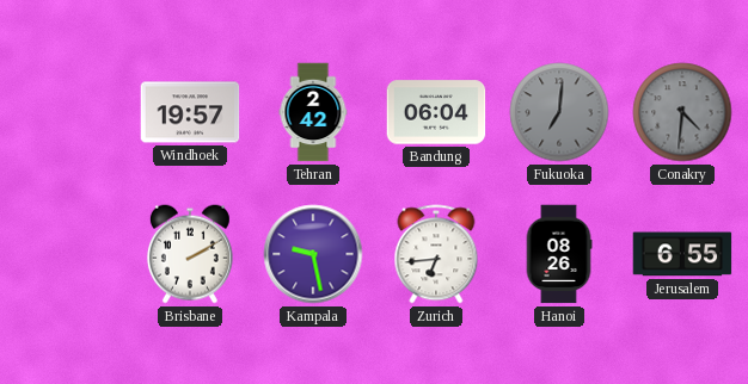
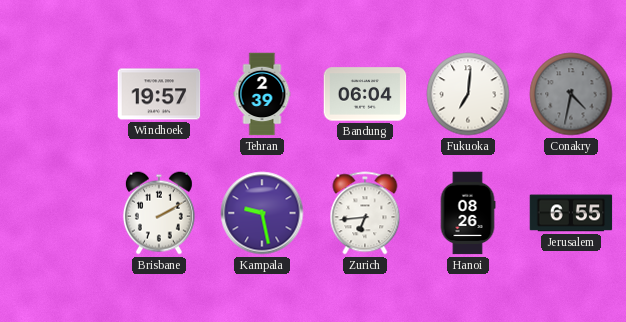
Tehran: 2:42 -> 2:39 (262, 94)
Fukuoka dial: grey -> white (468, 94)
Conakry: 4:31 -> 4:32 (571, 94)
